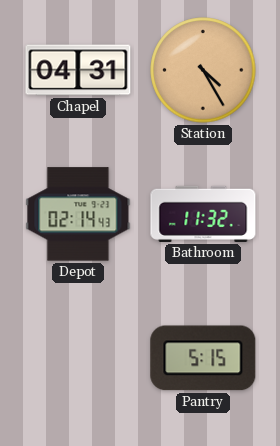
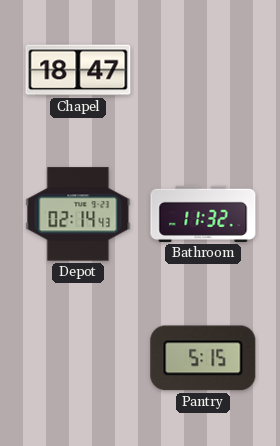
Chapel: 04:31 -> 18:47 (78, 70)
Station: 4:25 -> none (203, 70)
